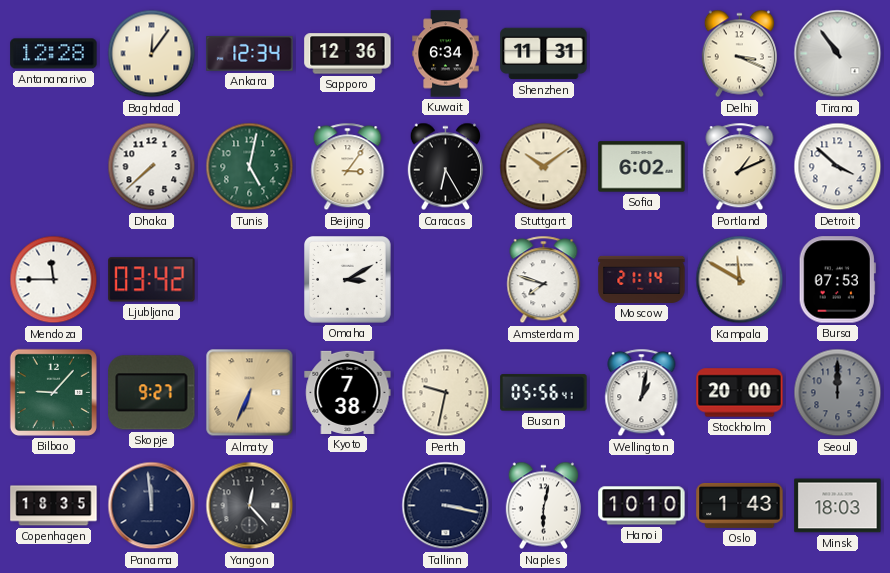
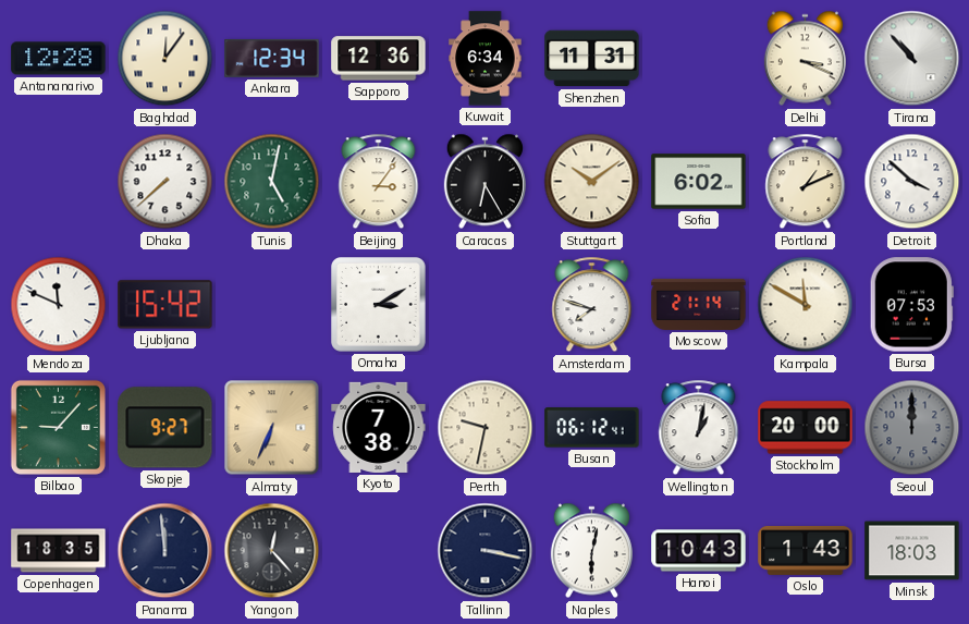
Tirana: 10:54 -> 10:53 (912, 59)
Mendoza: 11:45 -> 11:49 (59, 305)
Ljubljana: 03:42 -> 15:42 (165, 305)
Busan: 05:56 -> 06:12 (592, 428)
Hanoi: 10:10 -> 10:43 (699, 551)
